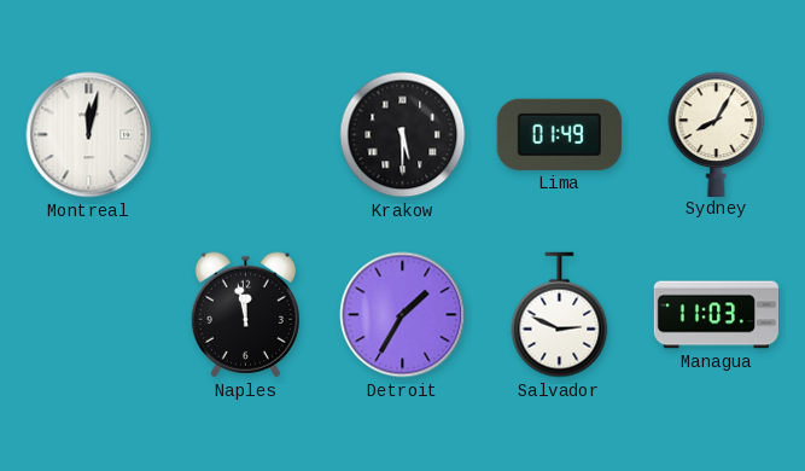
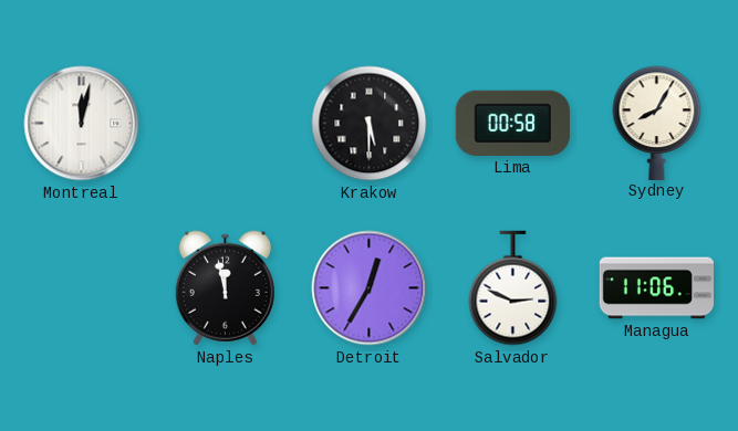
Lima: 01:49 -> 00:58 (512, 123)
Detroit: 1:35 -> 12:35 (370, 288)
Managua: 11:03 -> 11:06 (656, 288)
